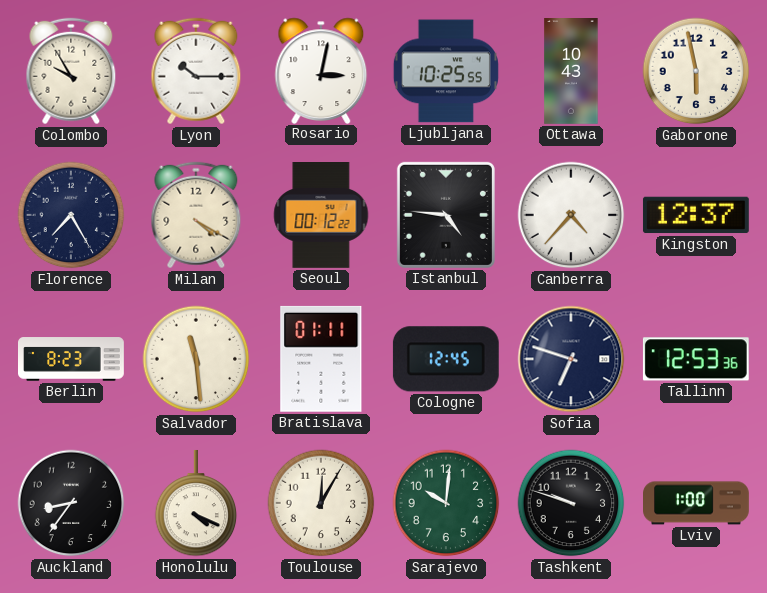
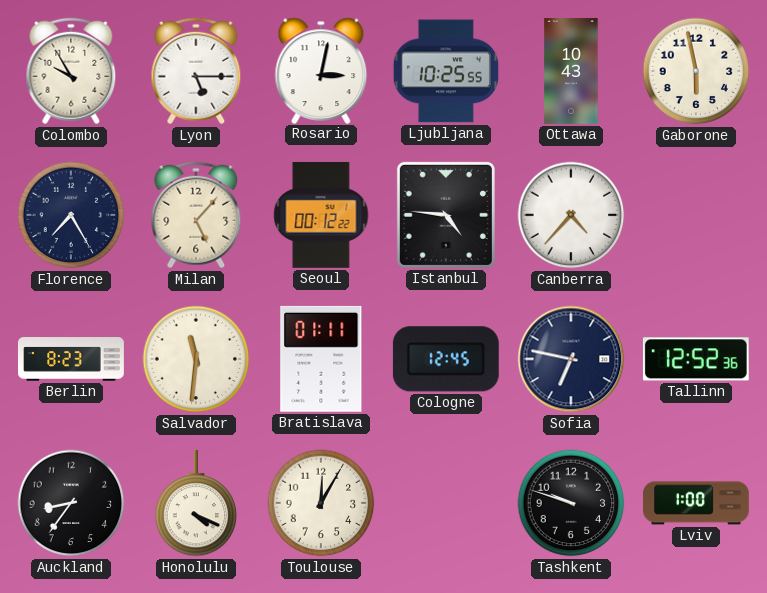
Lyon: 10:15 -> 5:15 (196, 71)
Milan: 4:20 -> 5:07 (196, 215)
Kingston: 12:37 -> none (696, 215)
Salvador: 11:29 -> 11:31 (196, 359)
Sofia: 6:48 -> 6:47 (571, 359)
Tallinn: 12:53 -> 12:52 (696, 359)
Sarajevo: 10:01 -> none (446, 503)
